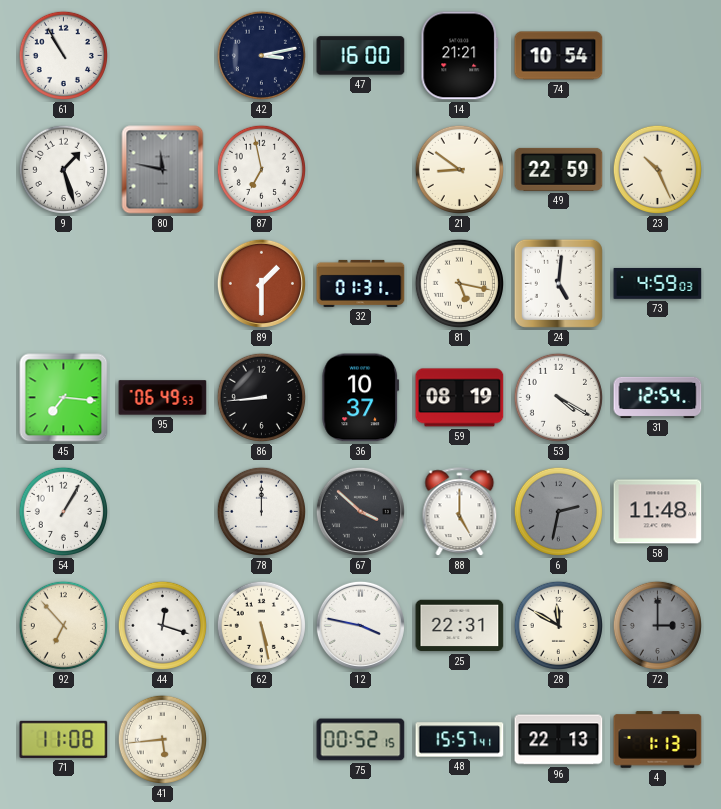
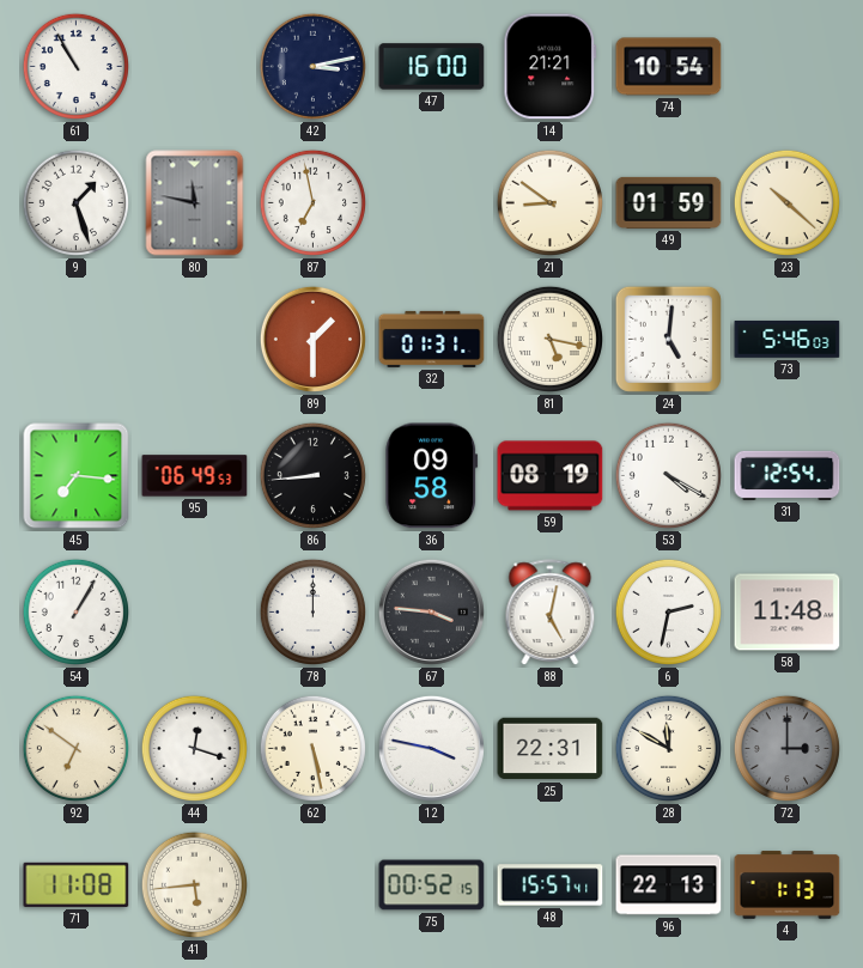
49: 22:59 -> 01:59 (669, 202)
23: 10:26 -> 10:22 (786, 202)
73: 4:59 -> 5:46 (788, 339)
36: 10:37 -> 09:58 (432, 476)
67: 3:52 -> 3:46 (431, 611)
88: 5:00 -> 5:02 (551, 613)
6 dial: grey -> white (668, 611)
92: 6:53 -> 6:51 (75, 748)
